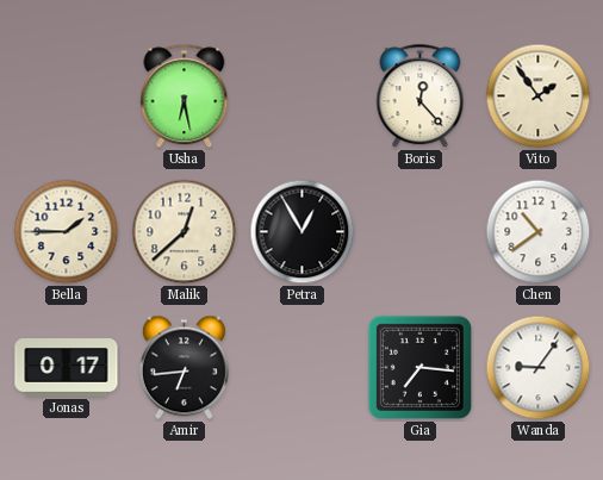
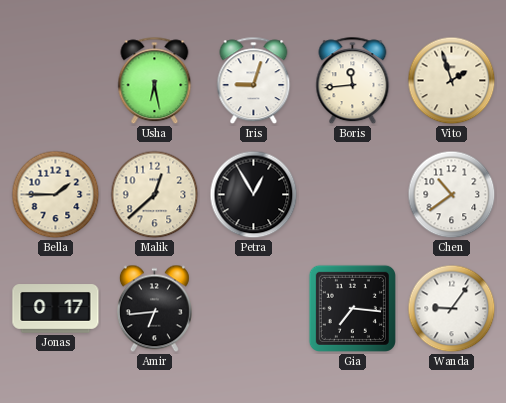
Iris: none -> 9:03 (254, 81)
Boris: 12:23 -> 11:44 (353, 81)
Vito: 1:54 -> 1:57 (452, 81)
